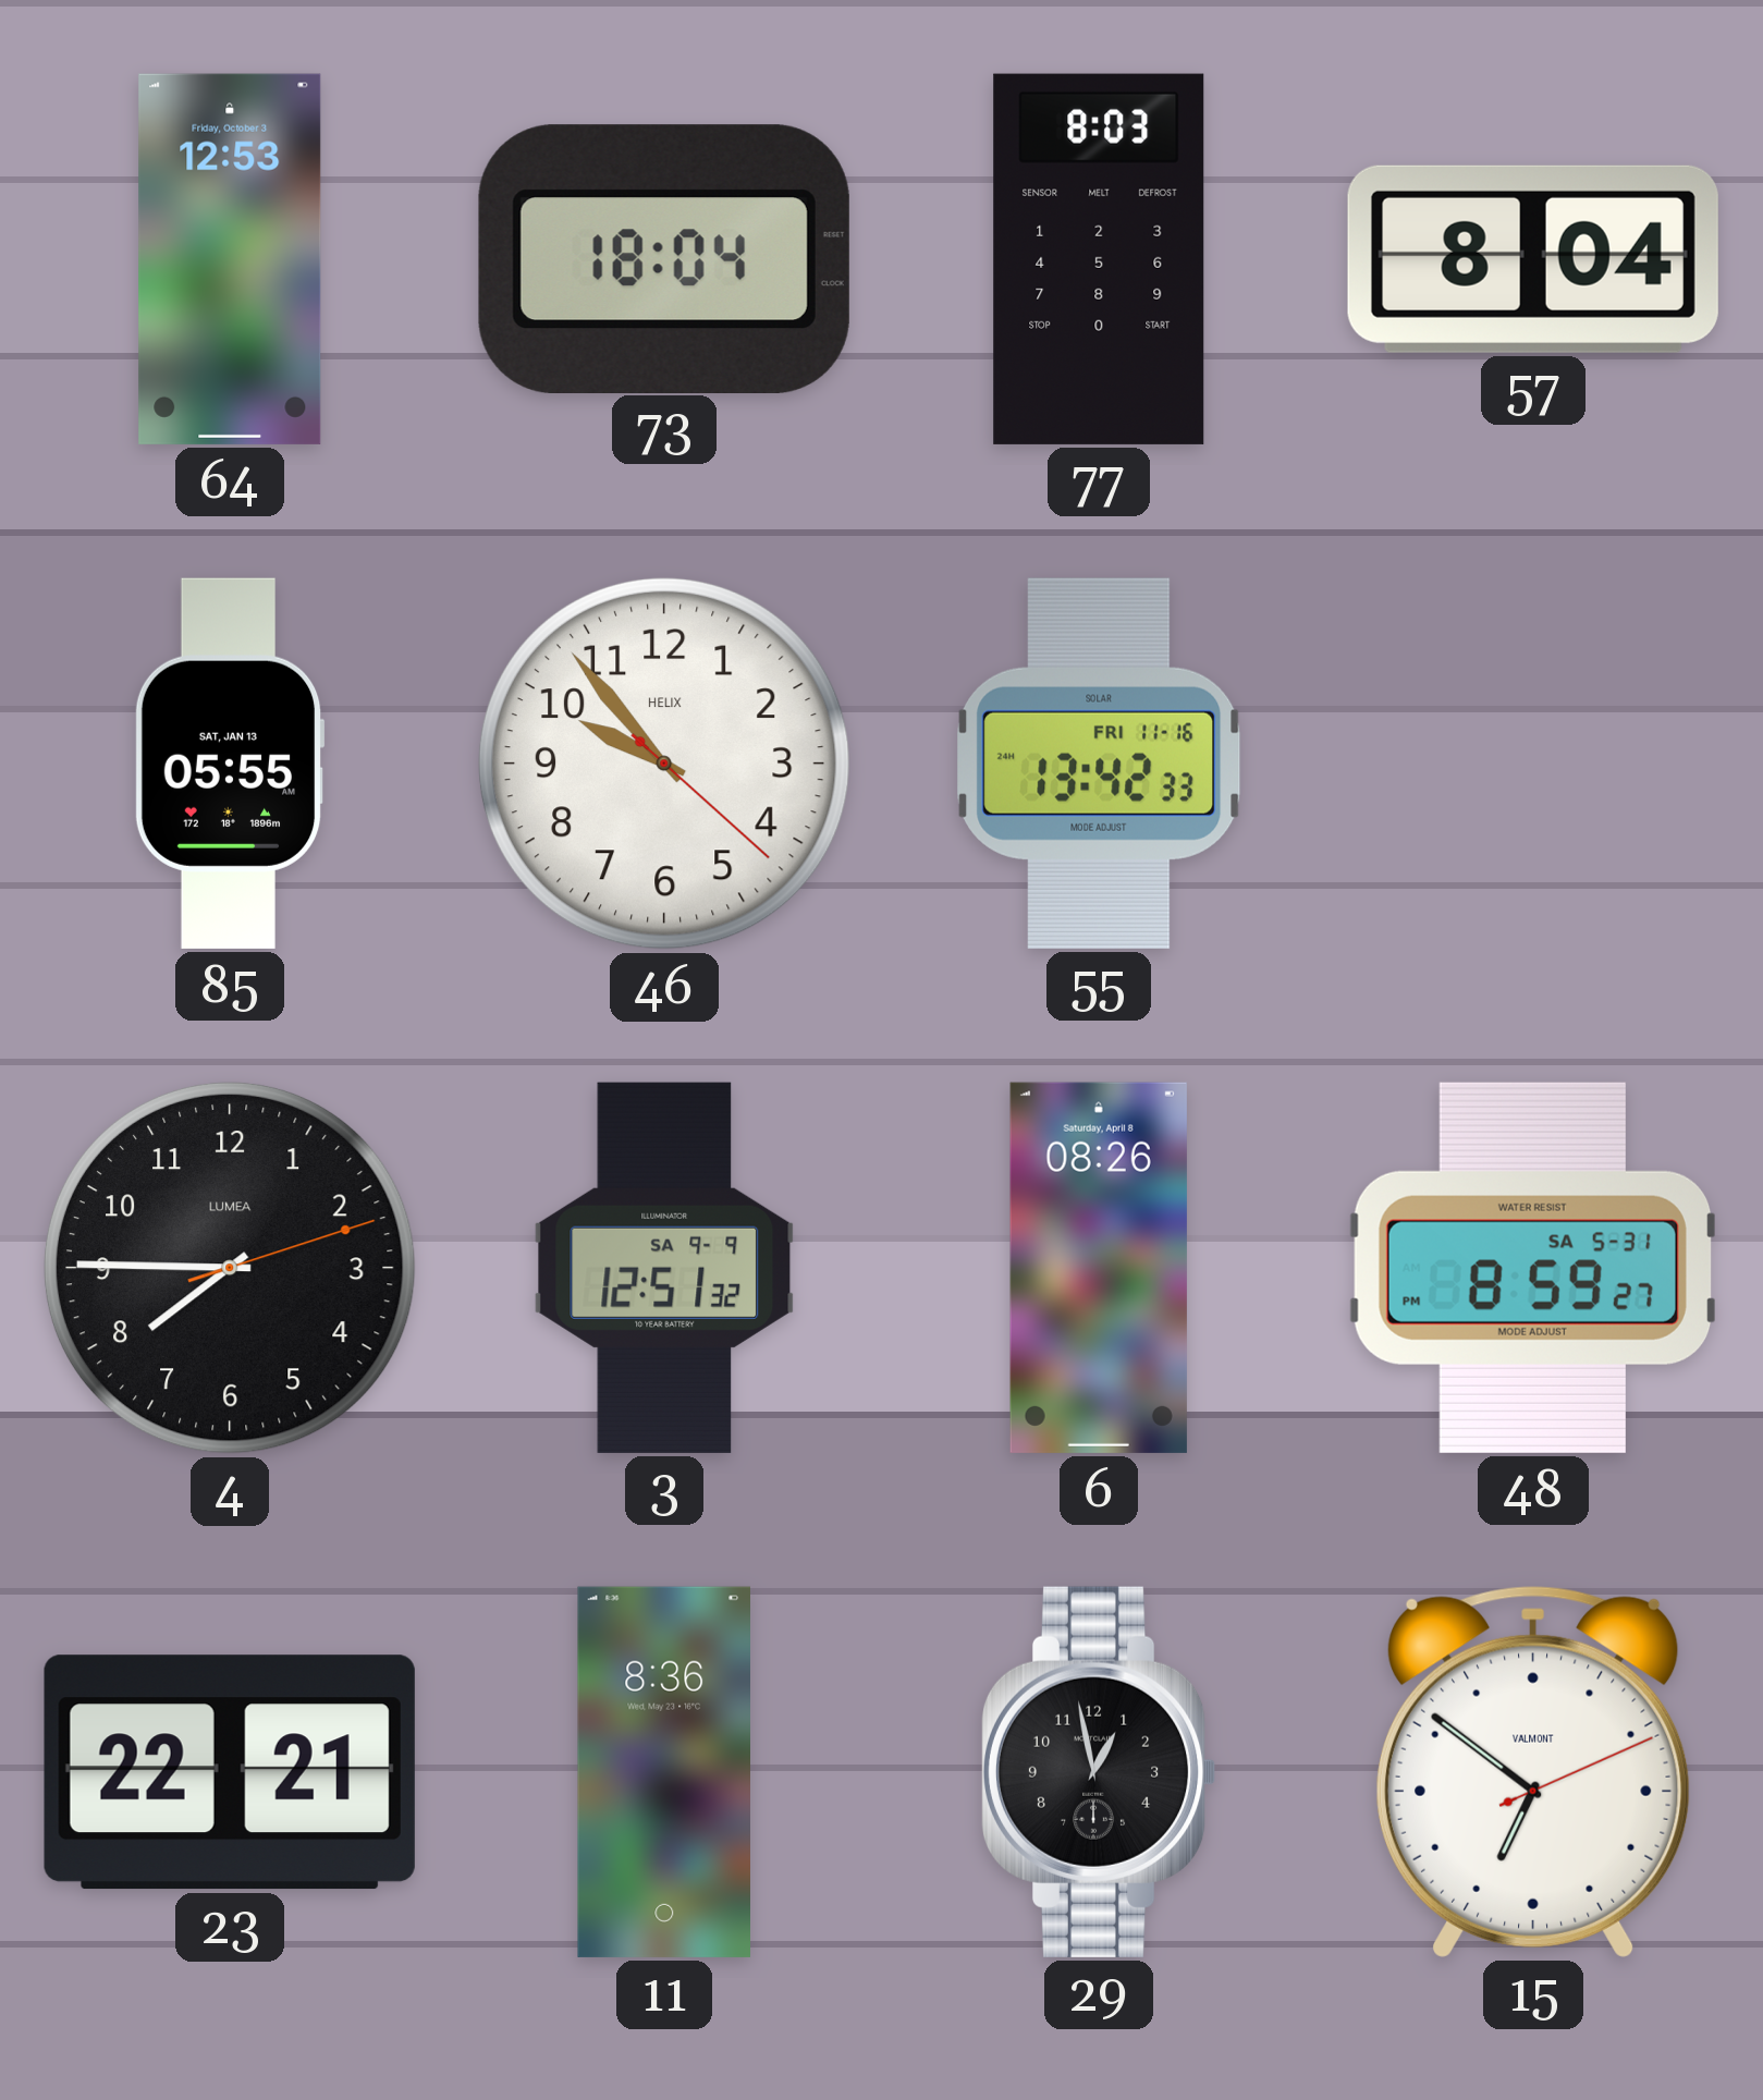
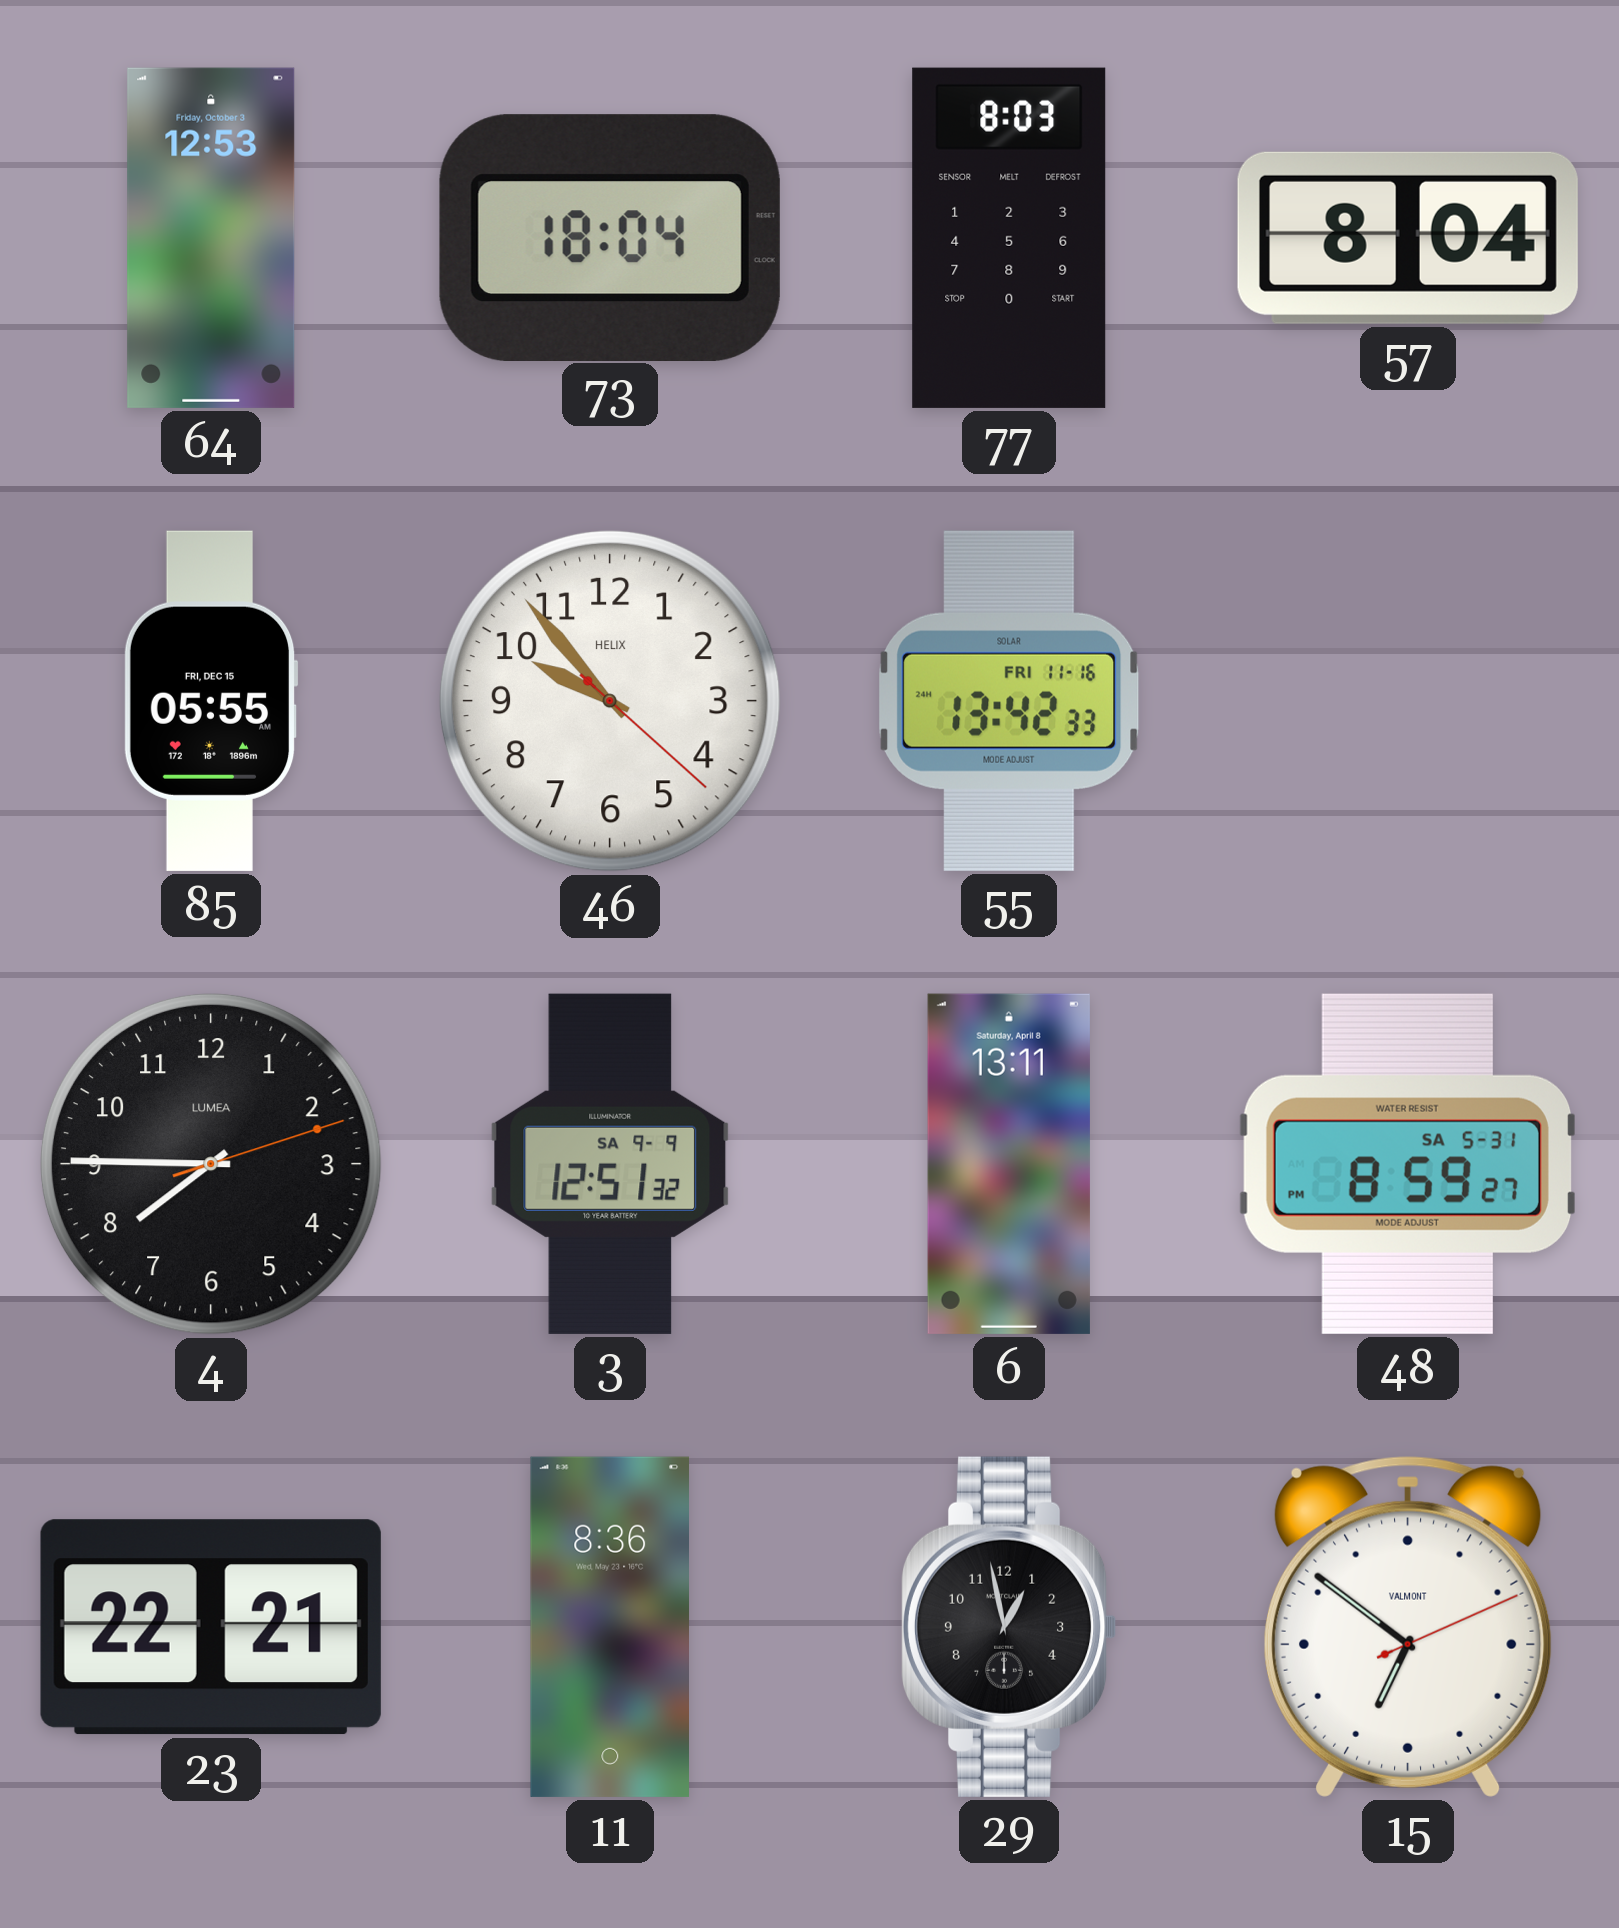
85 date: SAT, JAN 13 -> FRI, DEC 15 (211, 701)
6: 08:26 -> 13:11 (1009, 1164)
